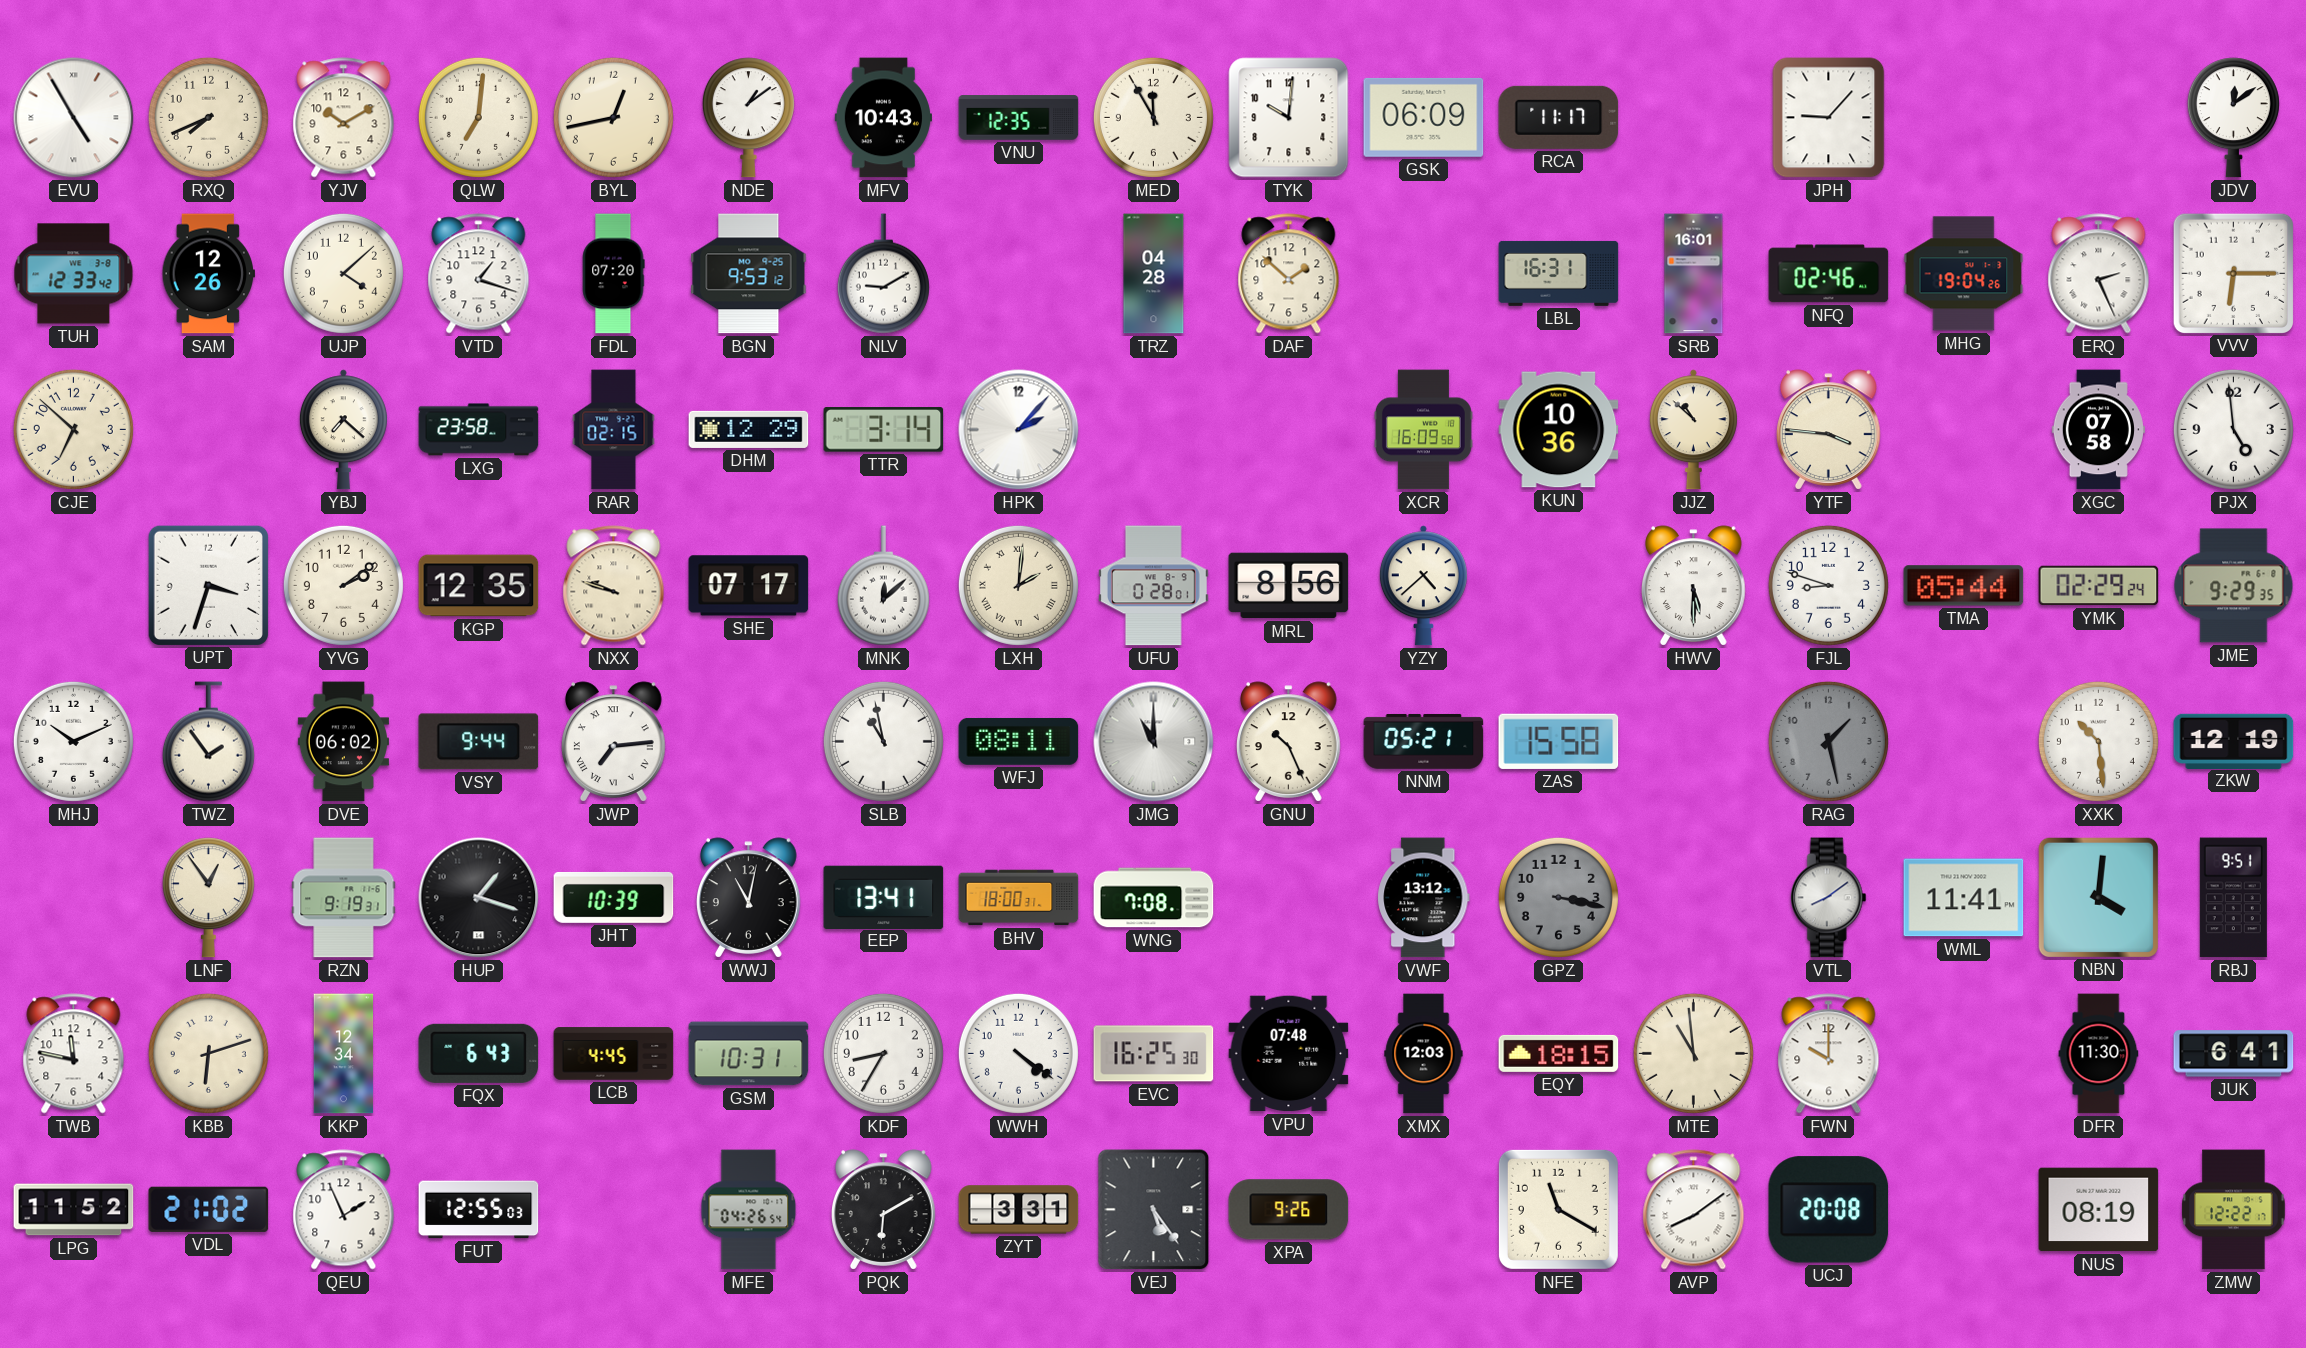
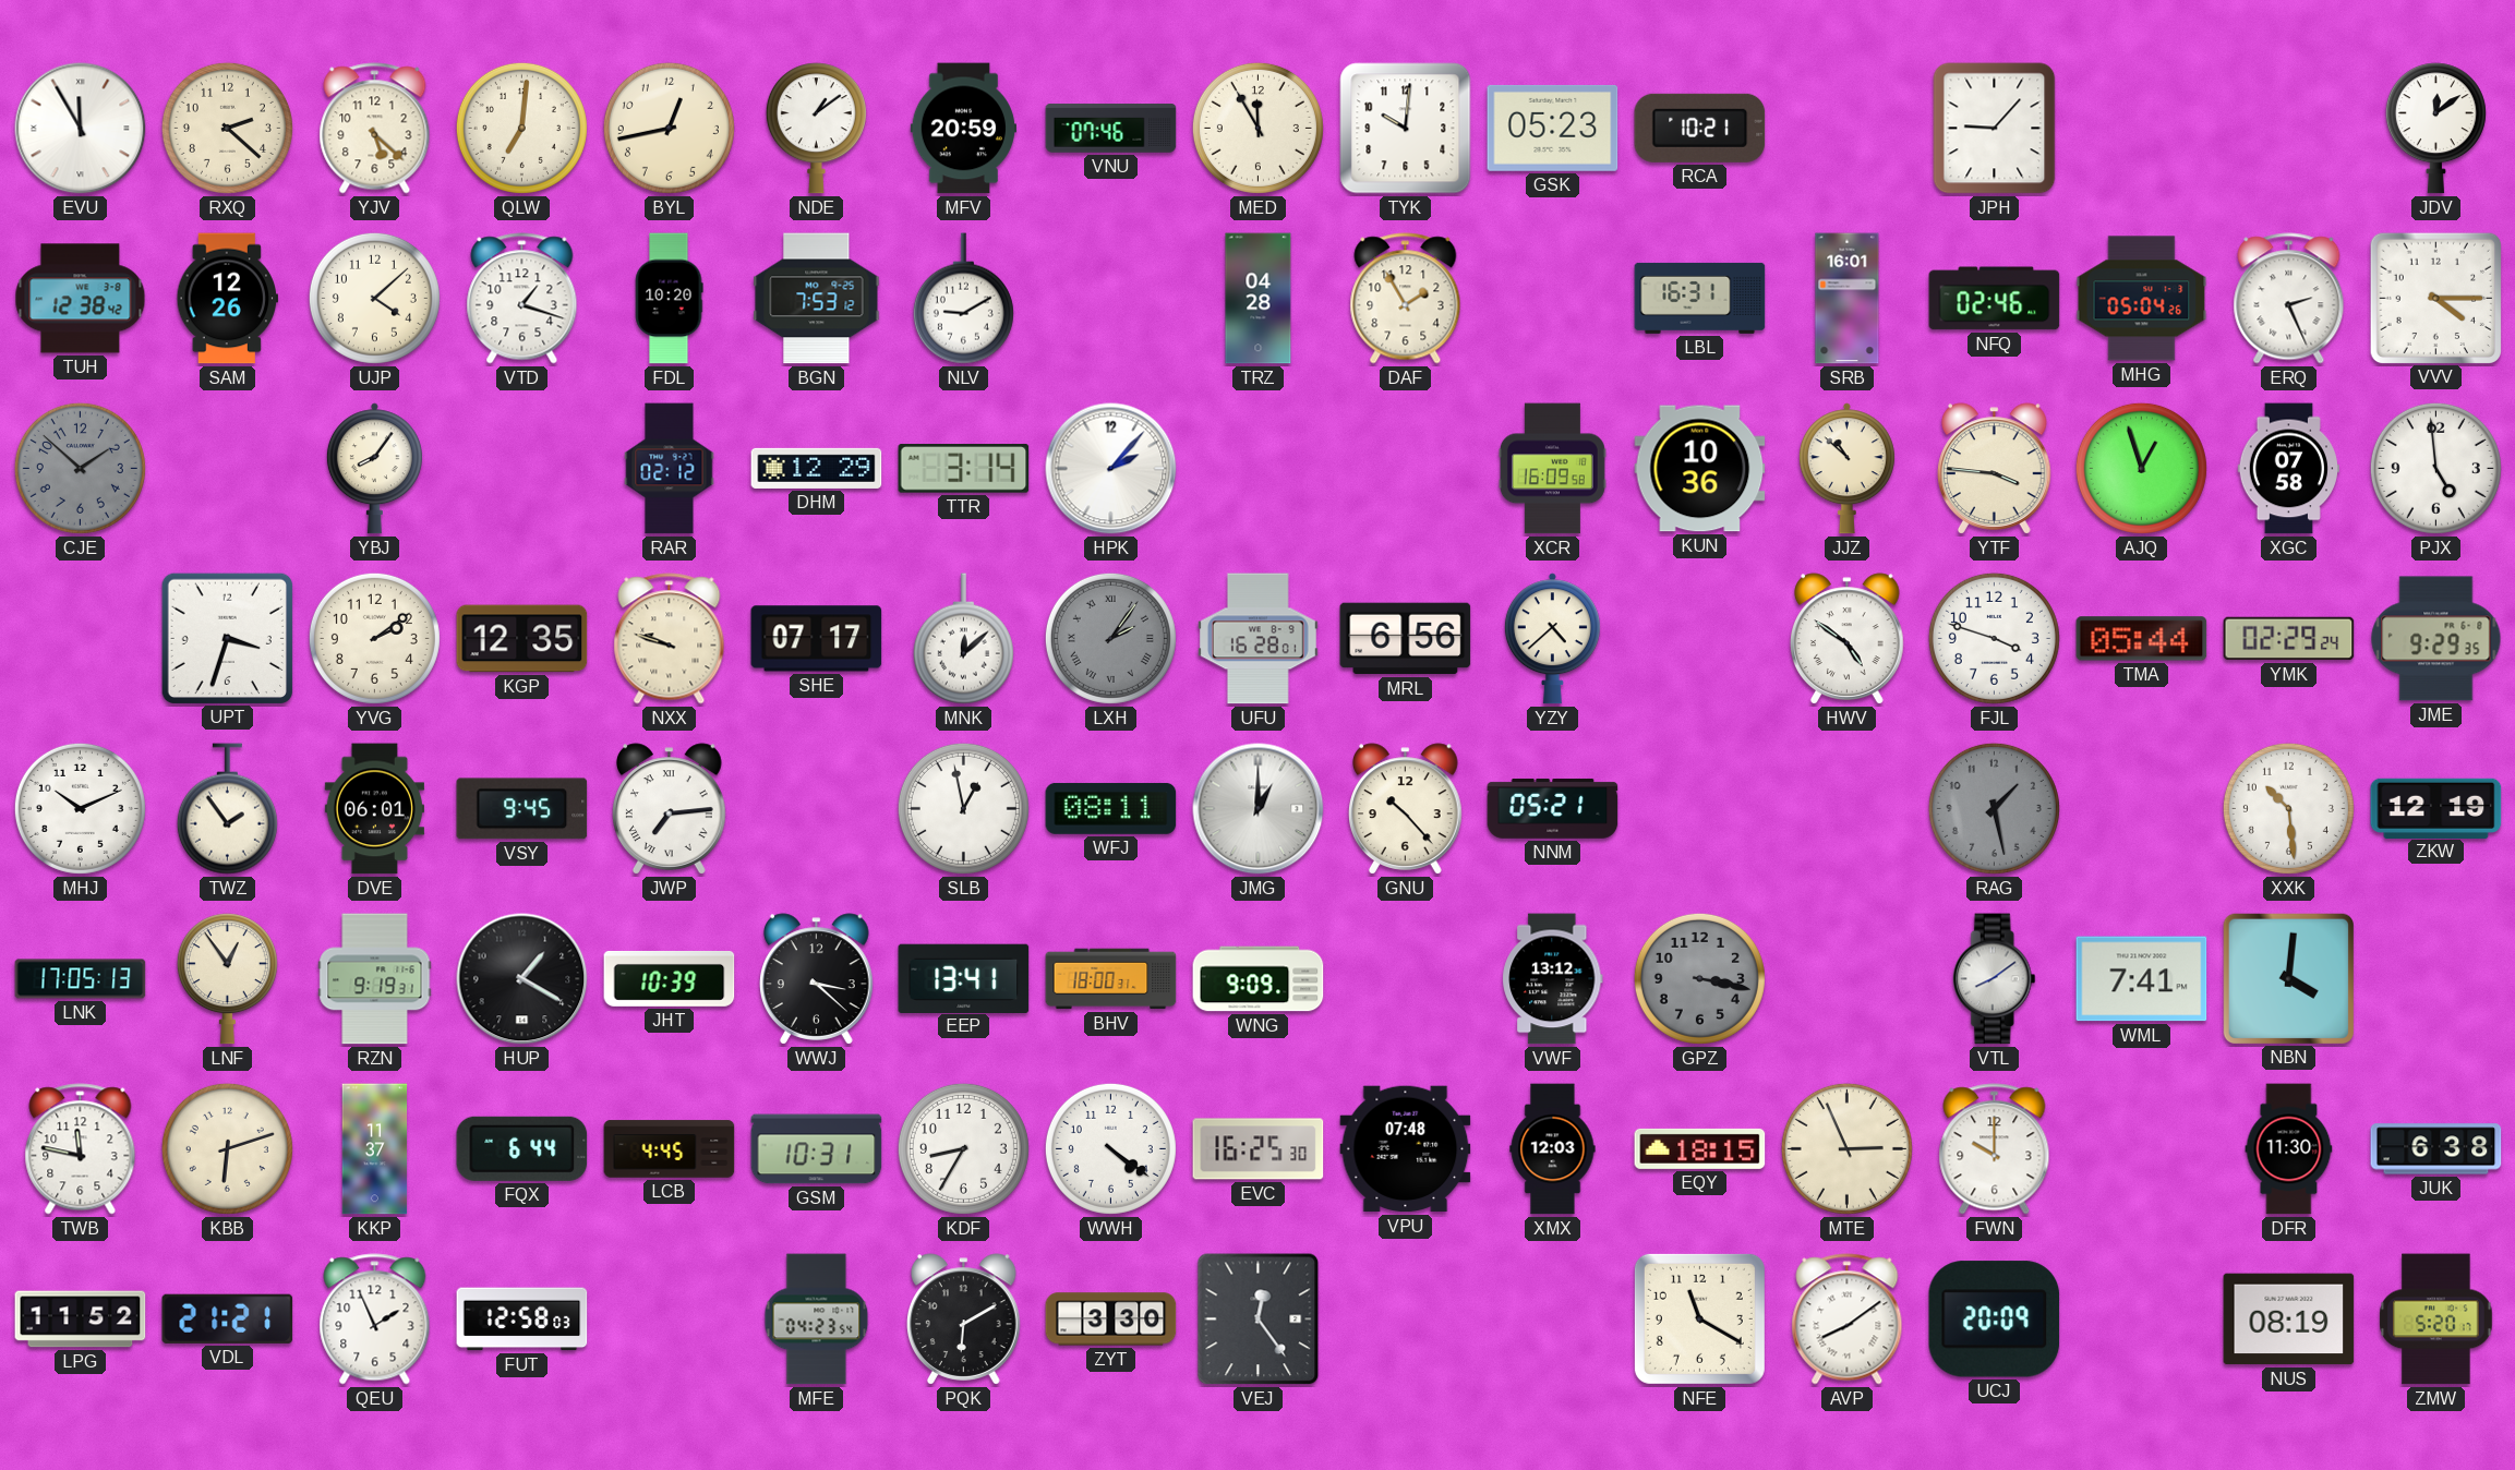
EVU: 4:55 -> 11:55 (81, 129)
RXQ: 7:41 -> 2:22 (227, 128)
YJV: 10:10 -> 5:22 (375, 129)
MFV: 10:43 -> 20:59 (963, 129)
VNU: 12:35 -> 07:46 (1111, 129)
GSK: 06:09 -> 05:23 (1553, 128)
RCA: 11:17 -> 10:21 (1700, 128)
TUH: 12:33 -> 12:38 (81, 299)
FDL: 07:20 -> 10:20 (669, 299)
BGN: 9:53 -> 7:53 (817, 299)
DAF: 1:52 -> 1:55 (1406, 299)
MHG: 19:04 -> 05:04 (2142, 299)
VVV: 6:15 -> 4:15 (2435, 298)
CJE: 6:52 -> 1:52 (80, 468)
CJE dial: cream -> grey (80, 468)
YBJ: 7:22 -> 8:06 (374, 469)
LXG: 23:58 -> none (479, 430)
RAR: 02:15 -> 02:12 (670, 469)
AJQ: none -> 12:57 (2141, 468)
LXH: 2:01 -> 2:06 (1110, 638)
LXH dial: cream -> grey (1110, 638)
UFU: 0:28 -> 16:28 (1257, 639)
MRL: 8:56 -> 6:56 (1406, 639)
HWV: 5:30 -> 4:51 (1848, 639)
FJL: 8:48 -> 3:48 (1994, 638)
DVE: 06:02 -> 06:01 (374, 809)
VSY: 9:44 -> 9:45 (522, 809)
SLB: 10:58 -> 12:58 (963, 808)
JMG: 11:00 -> 1:00 (1259, 809)
GNU: 10:26 -> 10:23 (1406, 809)
ZAS: 15:58 -> none (1559, 741)
LNK: none -> 17:05 (81, 979)
HUP: 1:18 -> 1:20 (522, 979)
WWJ: 11:02 -> 3:22 (817, 979)
WNG: 7:08 -> 9:09 (1259, 979)
WML: 11:41 -> 7:41 (2142, 979)
RBJ: 9:51 -> none (2233, 898)
KKP: 12:34 -> 11:37 (375, 1149)
FQX: 6:43 -> 6:44 (522, 1148)
MTE: 10:59 -> 2:56 (1846, 1148)
JUK: 6:41 -> 6:38 (2436, 1149)
VDL: 21:02 -> 21:21 (228, 1318)
FUT: 12:55 -> 12:58 (522, 1320)
MFE: 04:26 -> 04:23 (817, 1320)
ZYT: 3:31 -> 3:30 (1111, 1320)
VEJ: 5:24 -> 12:24 (1259, 1320)
XPA: 9:26 -> none (1289, 1210)
UCJ: 20:08 -> 20:09 (1995, 1320)
ZMW: 12:22 -> 5:20 (2436, 1320)
